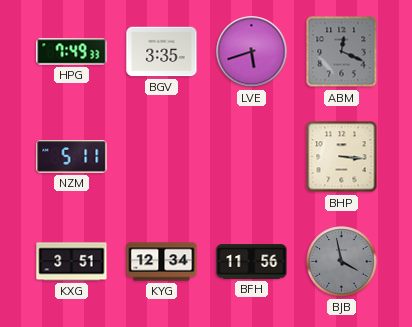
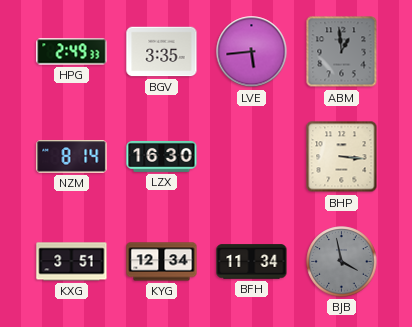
HPG: 7:49 -> 2:49 (72, 52)
LVE: 5:42 -> 5:44 (252, 52)
ABM: 12:19 -> 12:59 (342, 52)
NZM: 5:11 -> 8:14 (72, 157)
LZX: none -> 16:30 (162, 156)
BFH: 11:56 -> 11:34 (252, 262)
